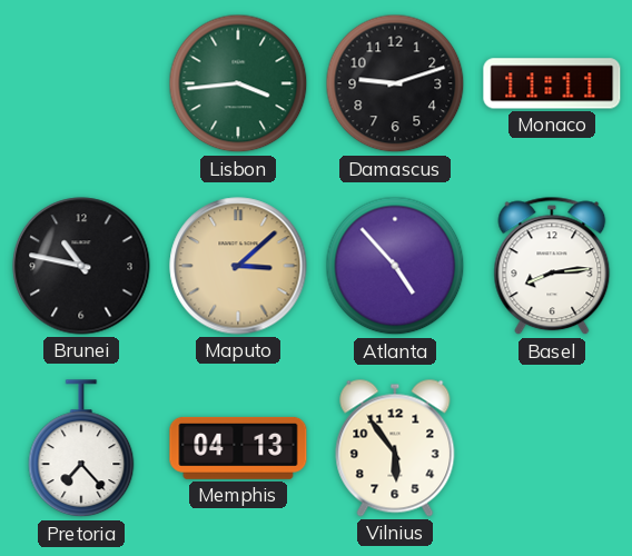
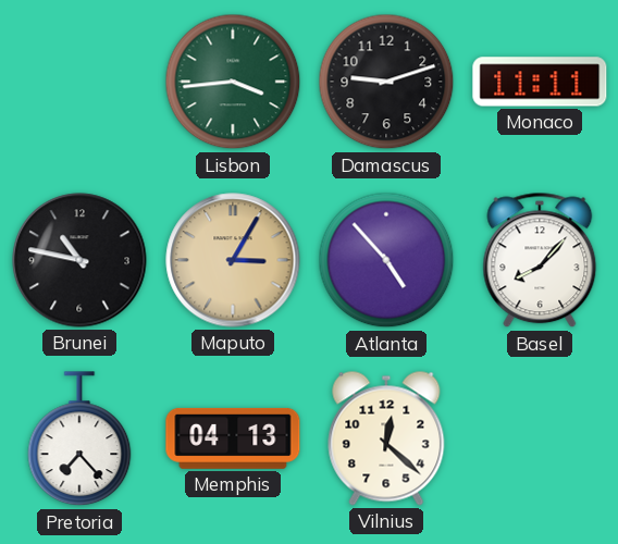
Maputo: 3:08 -> 3:05 (233, 260)
Basel: 8:14 -> 8:07 (540, 260)
Vilnius: 5:54 -> 12:22 (386, 438)
